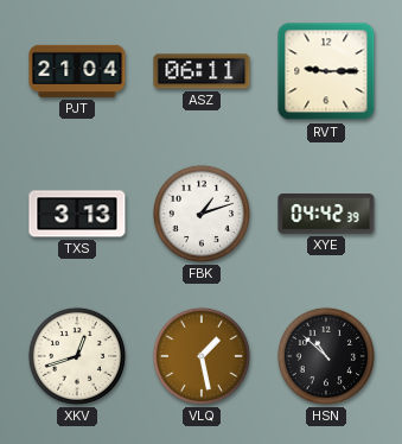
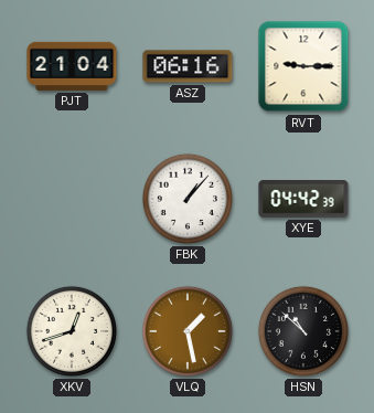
ASZ: 06:11 -> 06:16 (188, 66)
TXS: 3:13 -> none (77, 214)
FBK: 1:12 -> 1:07 (188, 199)
